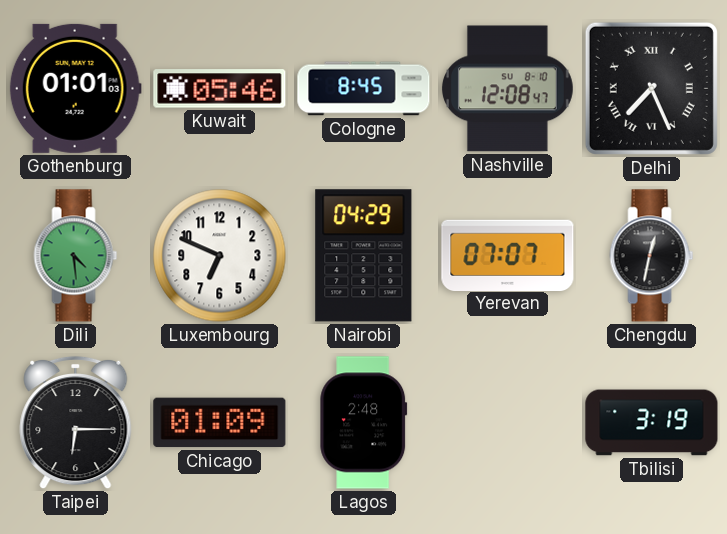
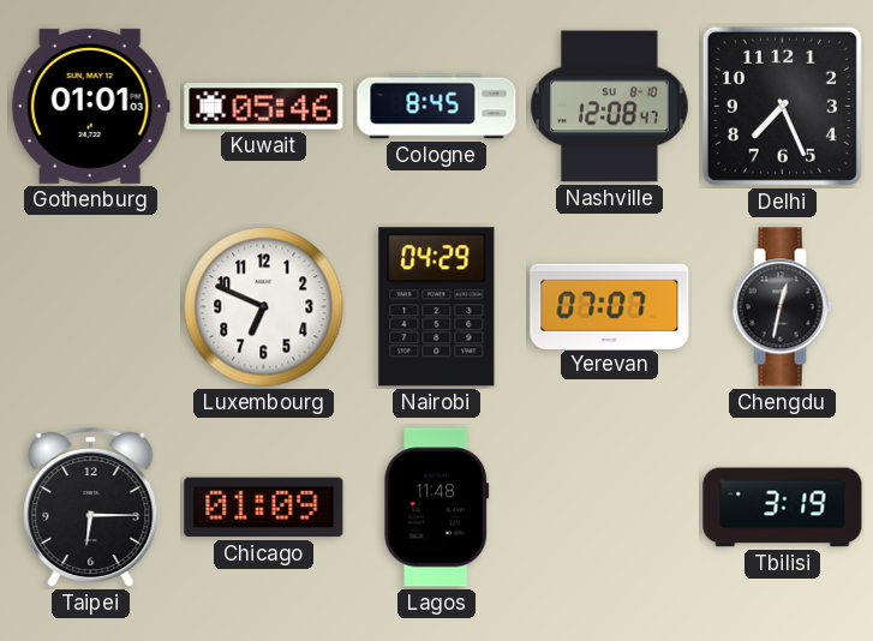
Delhi numerals: Roman -> Arabic (782, 106)
Dili: 4:29 -> none (76, 256)
Lagos: 2:48 -> 11:48 (437, 508)
